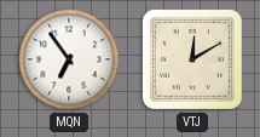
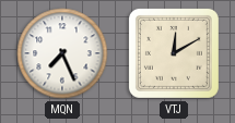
MQN: 6:54 -> 7:26 (62, 53)
